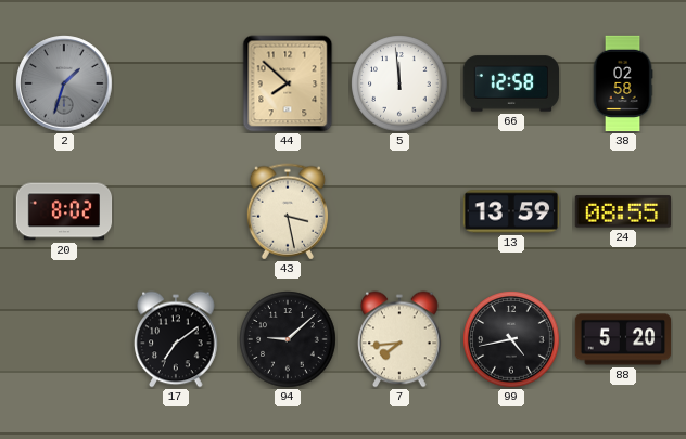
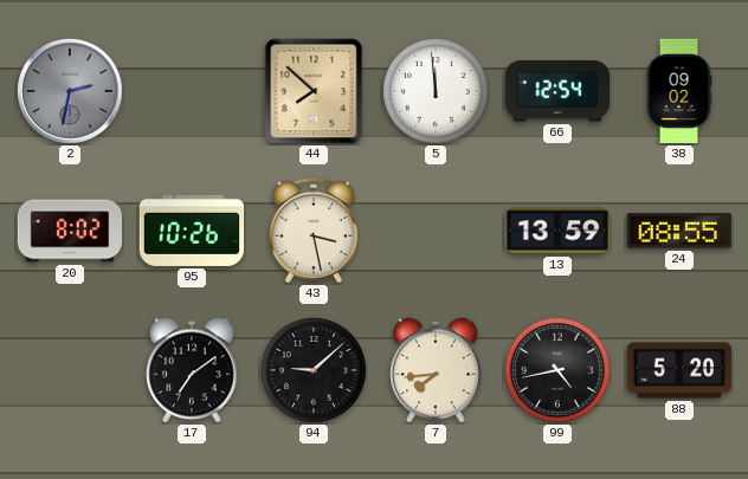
2: 1:33 -> 2:32 (70, 91)
66: 12:58 -> 12:54 (556, 91)
38: 02:58 -> 09:02 (679, 91)
95: none -> 10:26 (192, 231)
